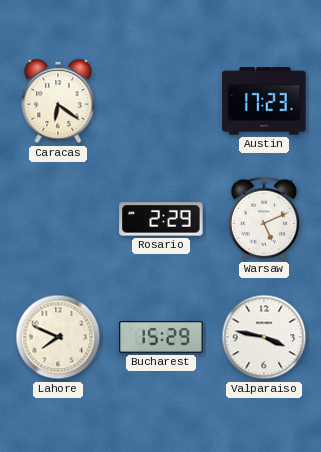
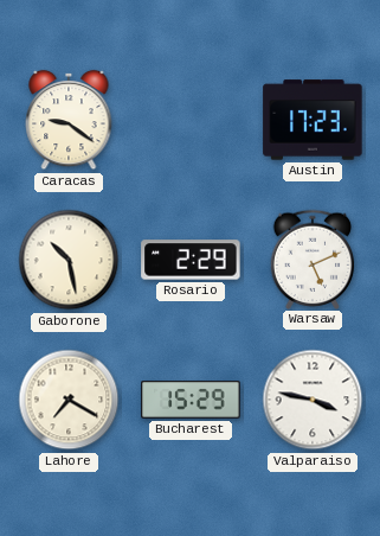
Caracas: 6:21 -> 9:21 (69, 120)
Gaborone: none -> 10:28 (69, 260)
Lahore: 7:49 -> 7:20 (69, 400)
